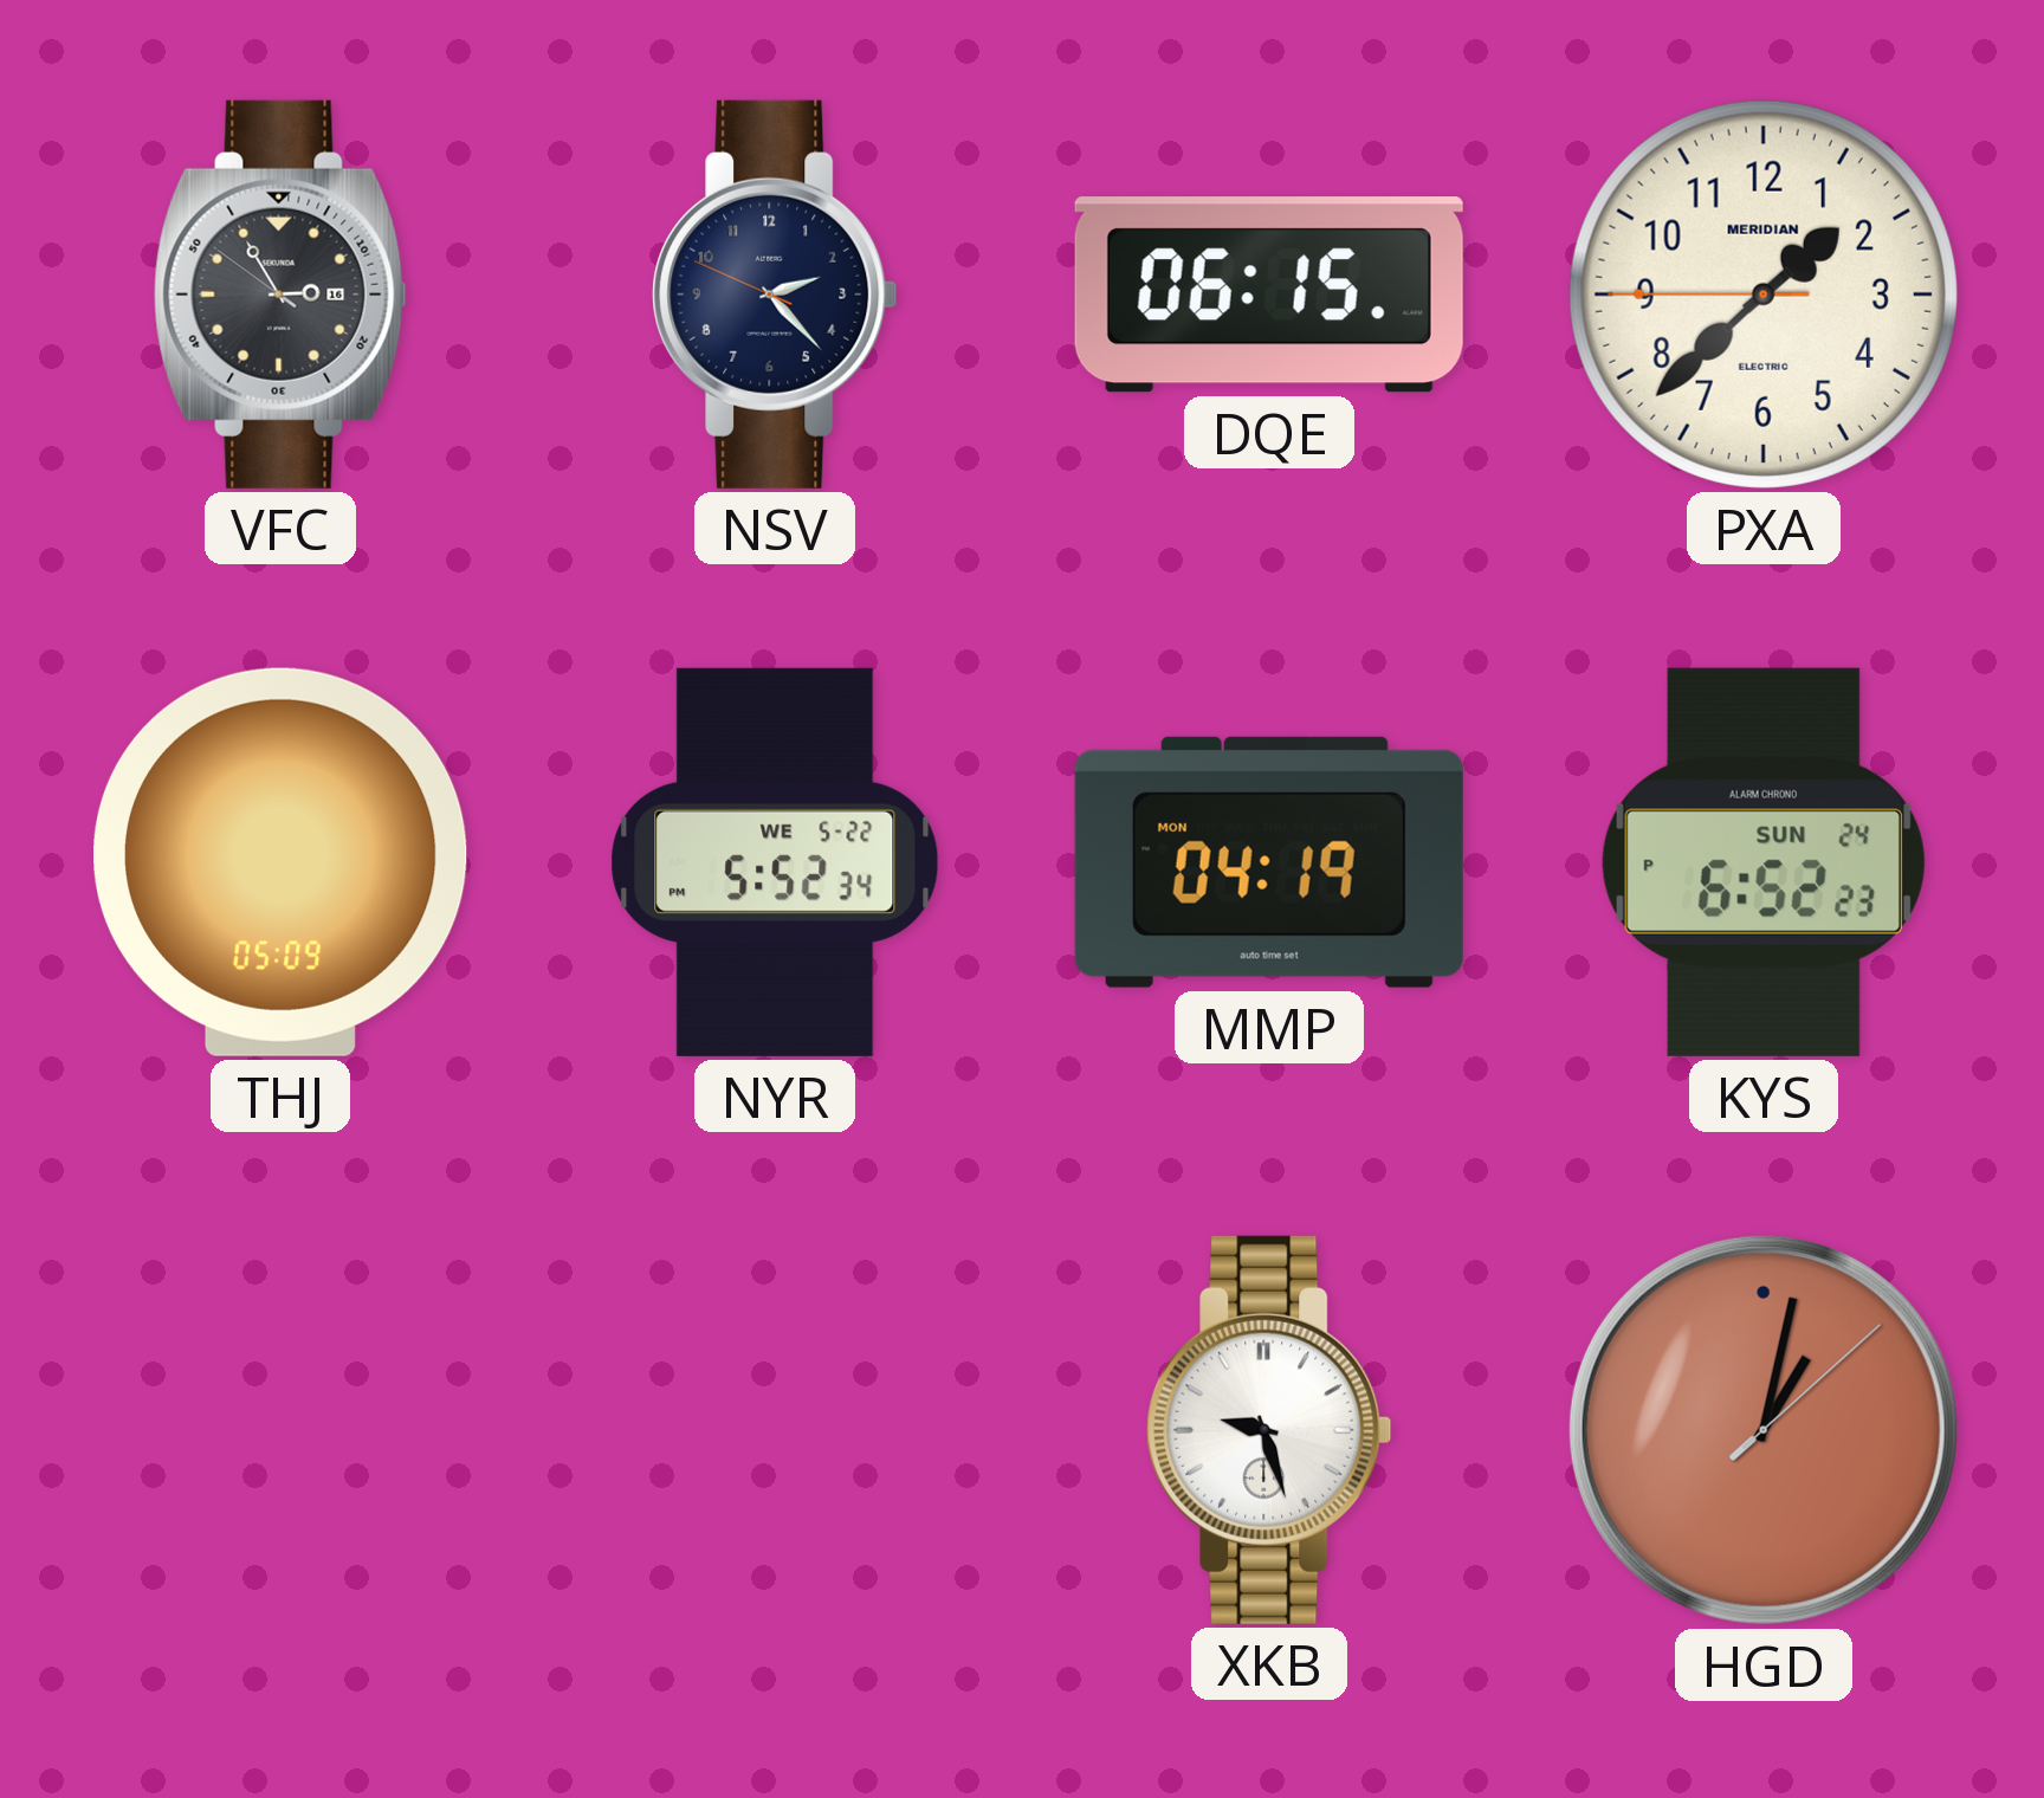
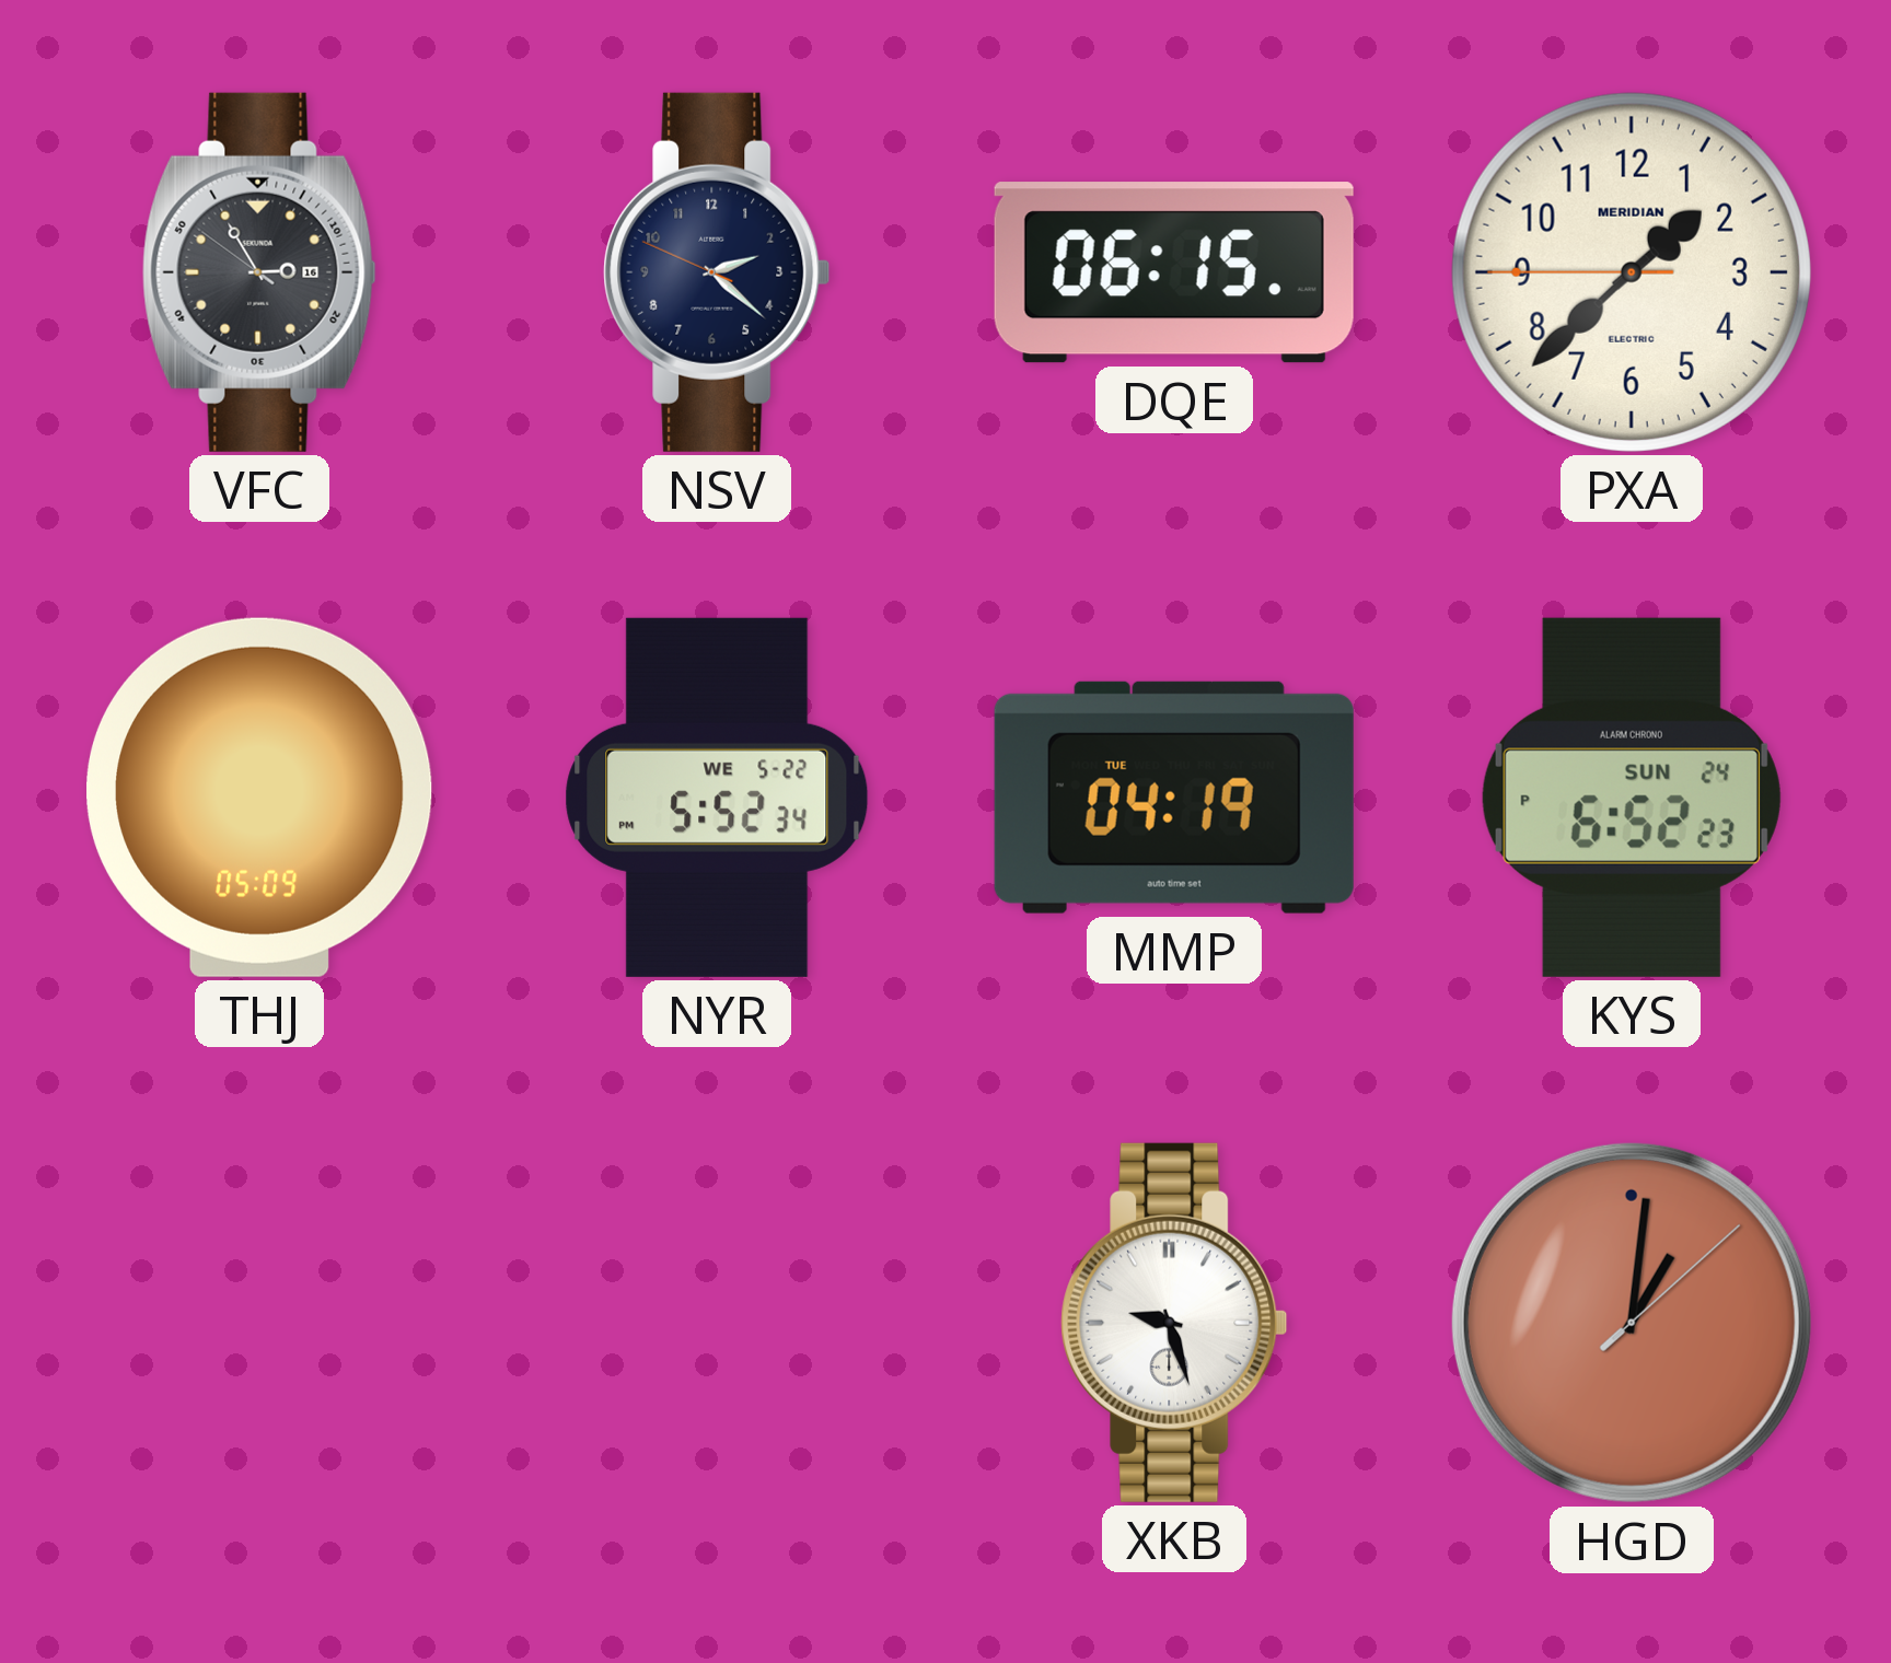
NSV: 2:22 -> 2:21 (717, 272)
MMP date: MON -> TUE (1174, 798)
HGD: 1:02 -> 1:01 (1632, 1323)
